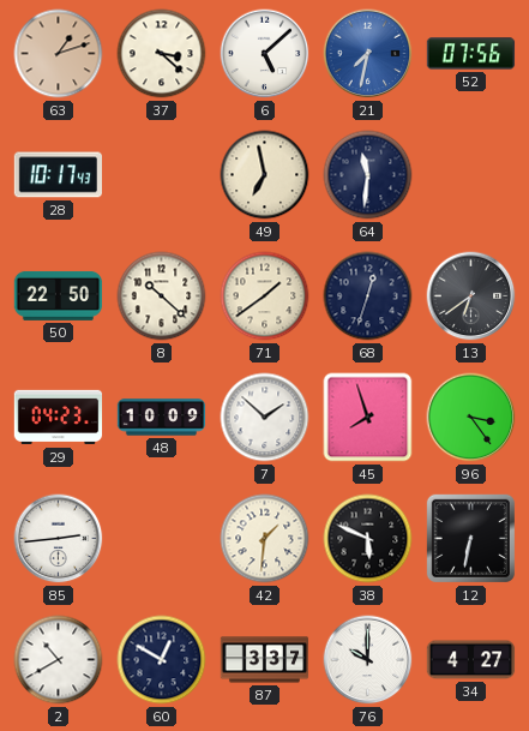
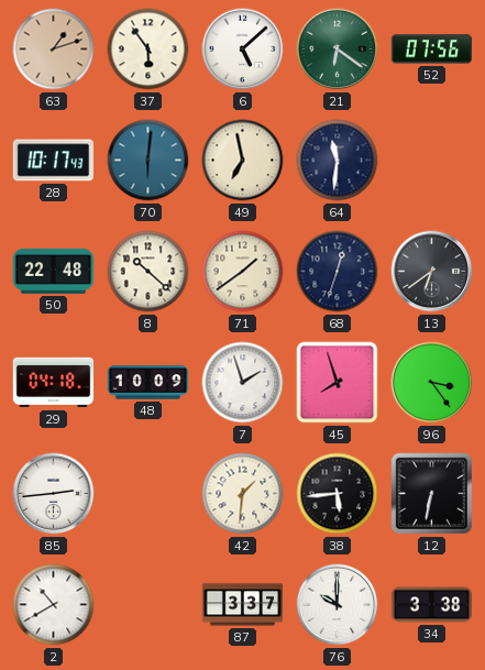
37: 3:22 -> 5:54 (148, 50)
21: 7:32 -> 6:21 (338, 50)
21 dial: blue -> green (338, 50)
70: none -> 6:01 (148, 161)
50: 22:50 -> 22:48 (54, 271)
29: 04:23 -> 04:18 (54, 383)
7: 1:52 -> 1:57 (243, 383)
38: 5:49 -> 5:44 (338, 494)
60: 12:50 -> none (162, 660)
34: 4:27 -> 3:38 (432, 605)
